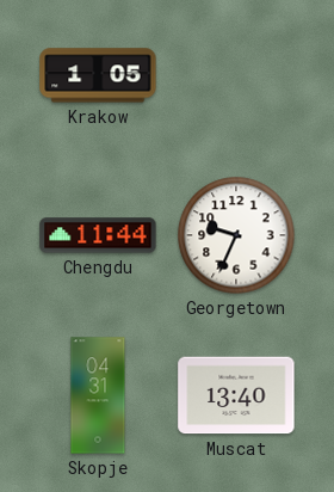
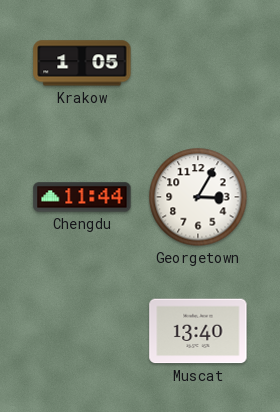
Georgetown: 9:34 -> 3:05 (198, 197)
Skopje: 04:31 -> none (98, 395)
